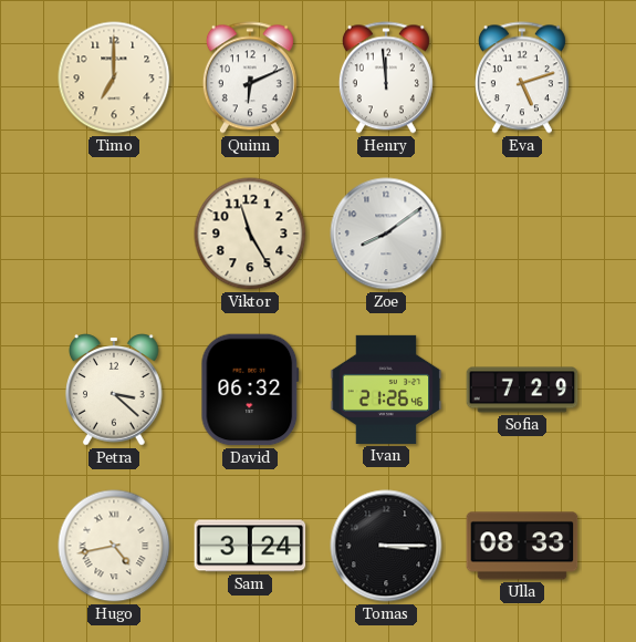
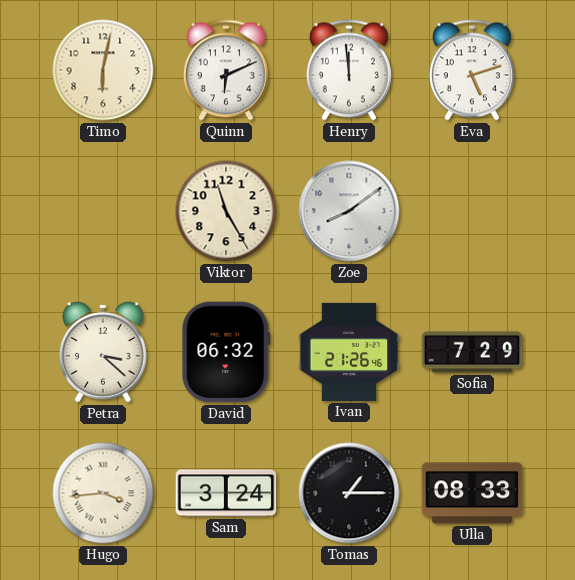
Timo: 7:00 -> 6:02 (103, 70)
Hugo: 4:43 -> 3:44 (103, 493)
Tomas: 3:15 -> 1:15 (349, 493)
